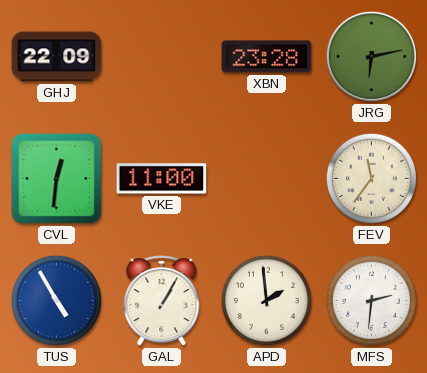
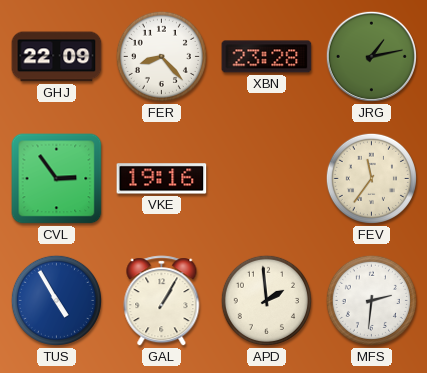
FER: none -> 8:23 (161, 56)
JRG: 6:13 -> 1:13 (371, 56)
CVL: 12:31 -> 2:54 (57, 179)
VKE: 11:00 -> 19:16 (162, 179)
